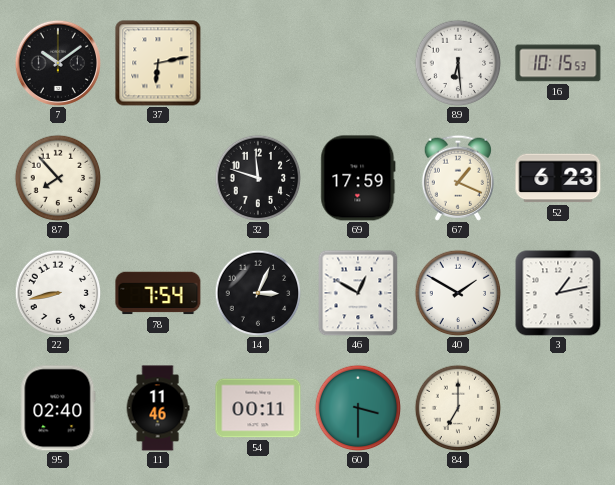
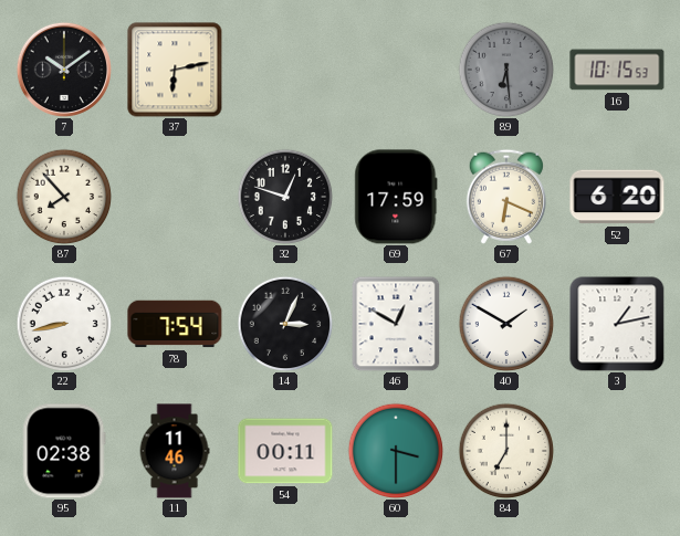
89 dial: white -> grey (506, 70)
32: 11:48 -> 12:48 (285, 197)
67: 1:19 -> 6:19 (506, 197)
52: 6:23 -> 6:20 (617, 197)
95: 02:40 -> 02:38 (64, 451)
